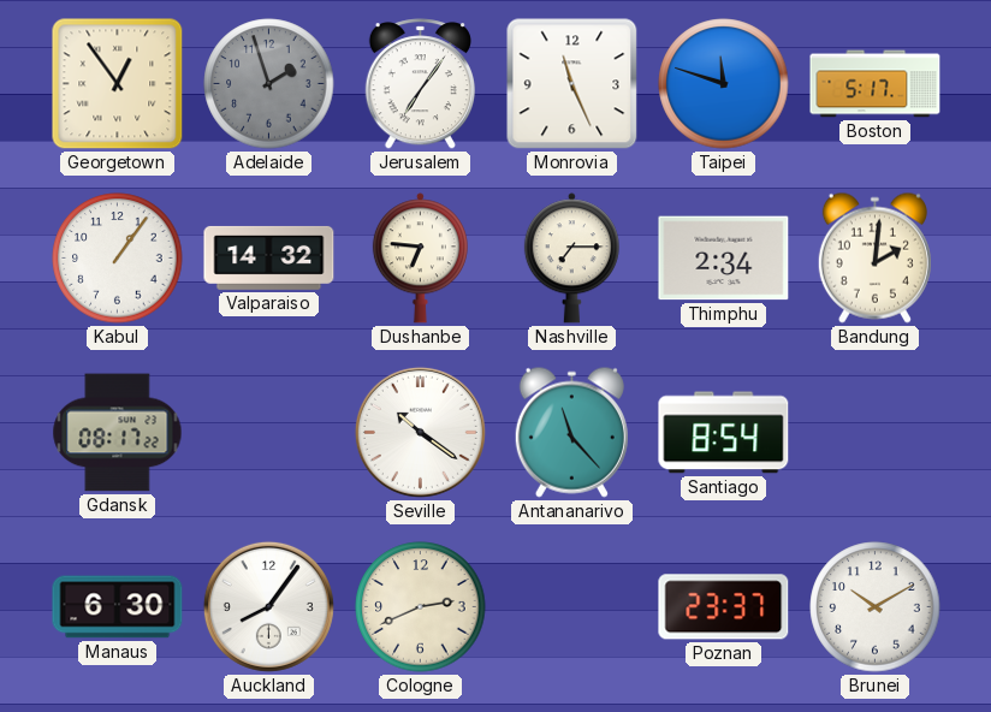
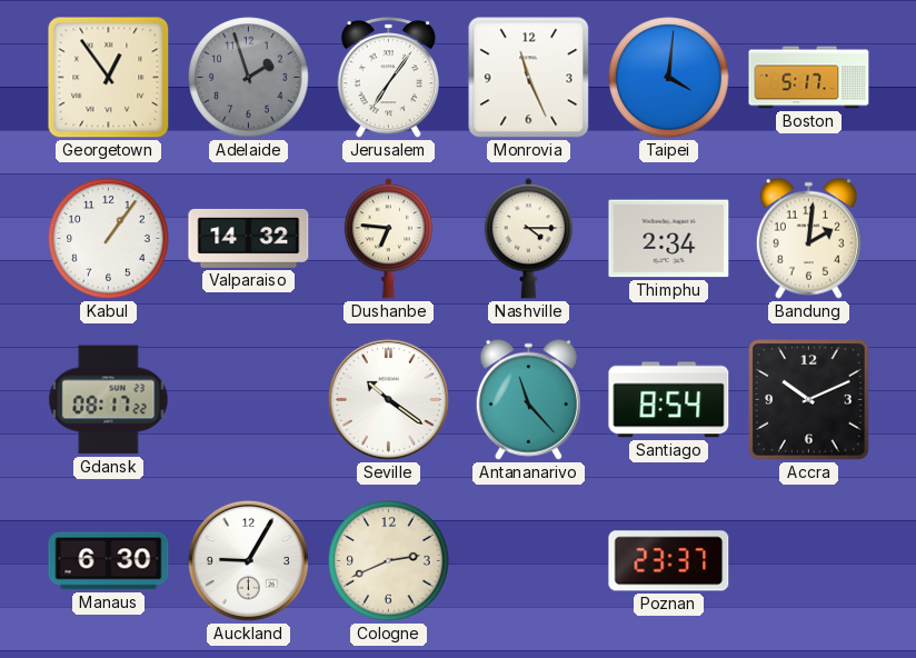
Taipei: 11:48 -> 4:01 (669, 78)
Nashville: 7:15 -> 4:15 (528, 239)
Accra: none -> 10:11 (809, 400)
Auckland: 8:06 -> 9:05 (248, 560)
Brunei: 10:10 -> none (876, 607)
